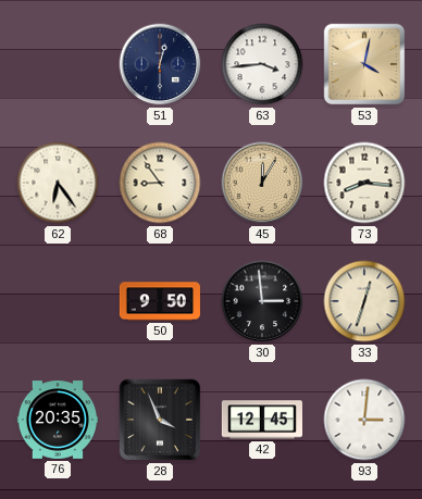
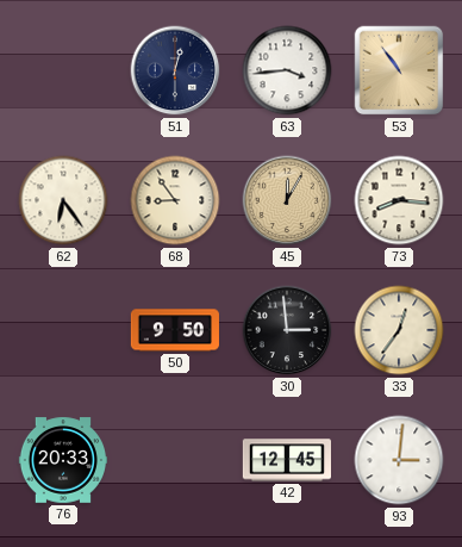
53: 4:02 -> 10:54 (399, 70)
33: 12:33 -> 12:36 (399, 330)
76: 20:35 -> 20:33 (62, 460)
28: 3:56 -> none (160, 420)
